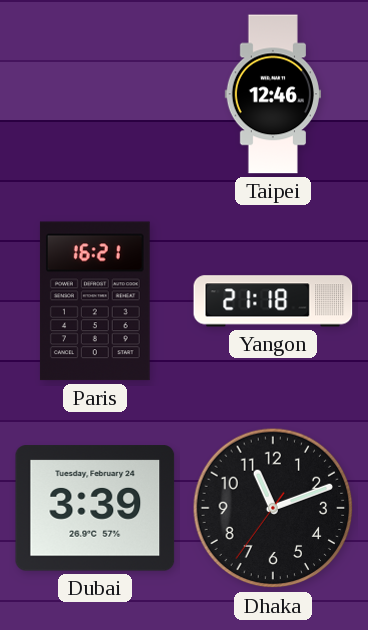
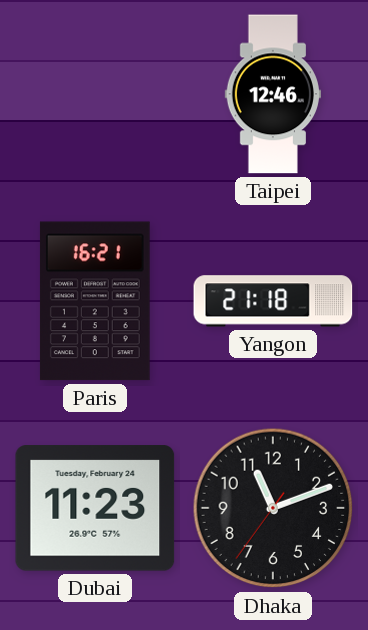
Dubai: 3:39 -> 11:23 (95, 508)
